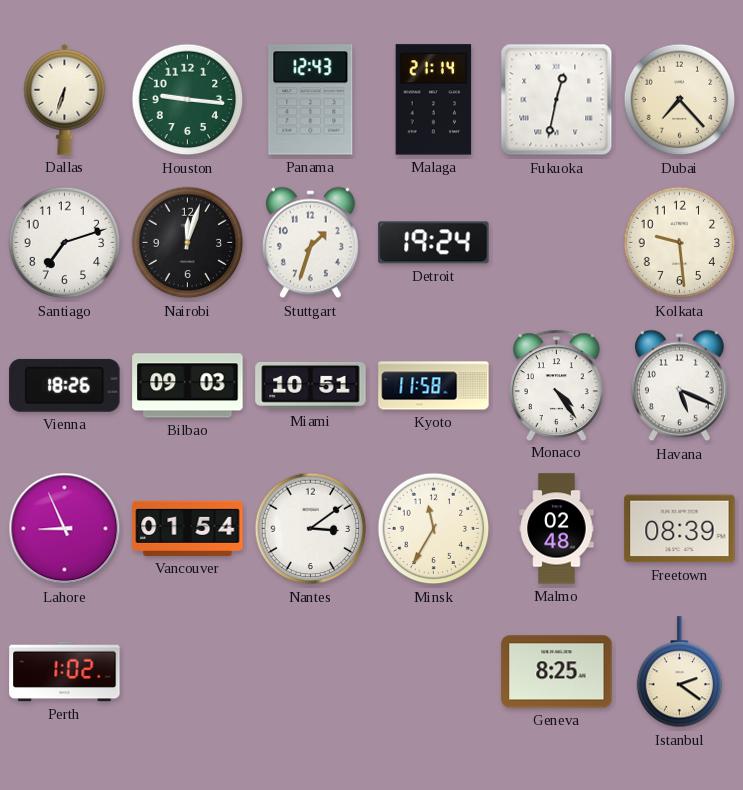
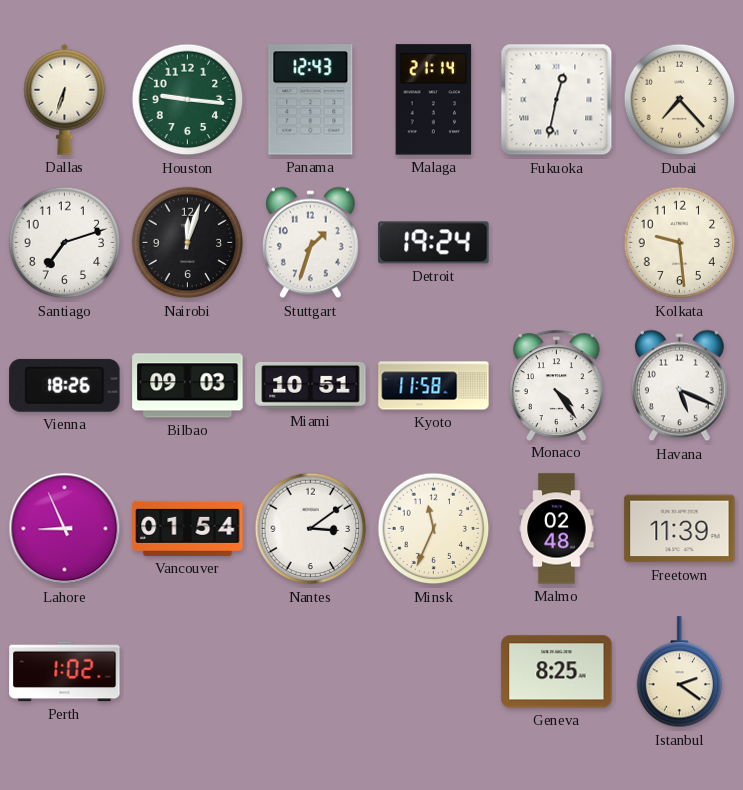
Minsk: 11:35 -> 11:34 (434, 529)
Freetown: 08:39 -> 11:39 (680, 529)
